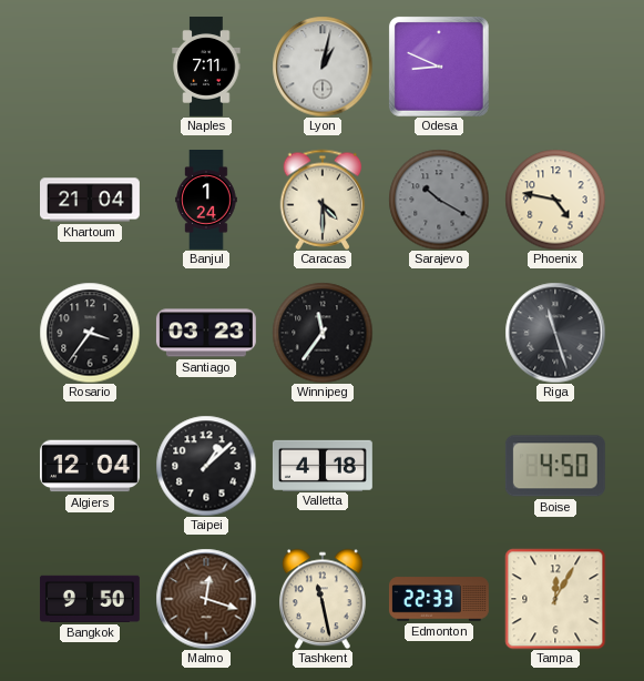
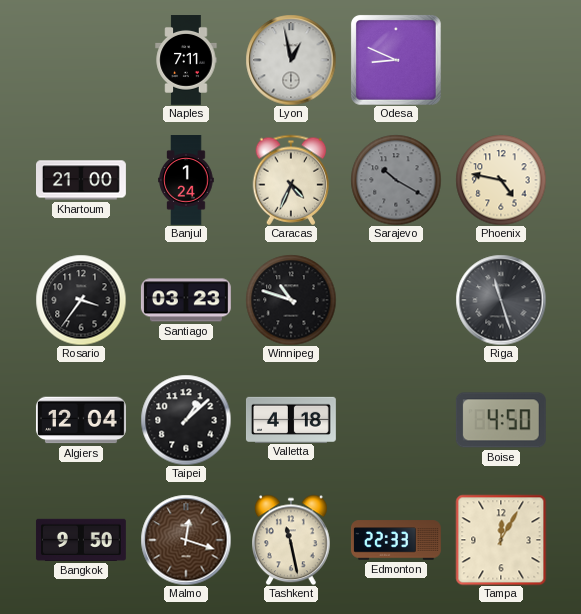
Lyon: 1:02 -> 12:58 (291, 60)
Khartoum: 21:04 -> 21:00 (82, 180)
Caracas: 4:30 -> 4:34 (291, 180)
Winnipeg: 11:36 -> 10:48 (291, 300)
